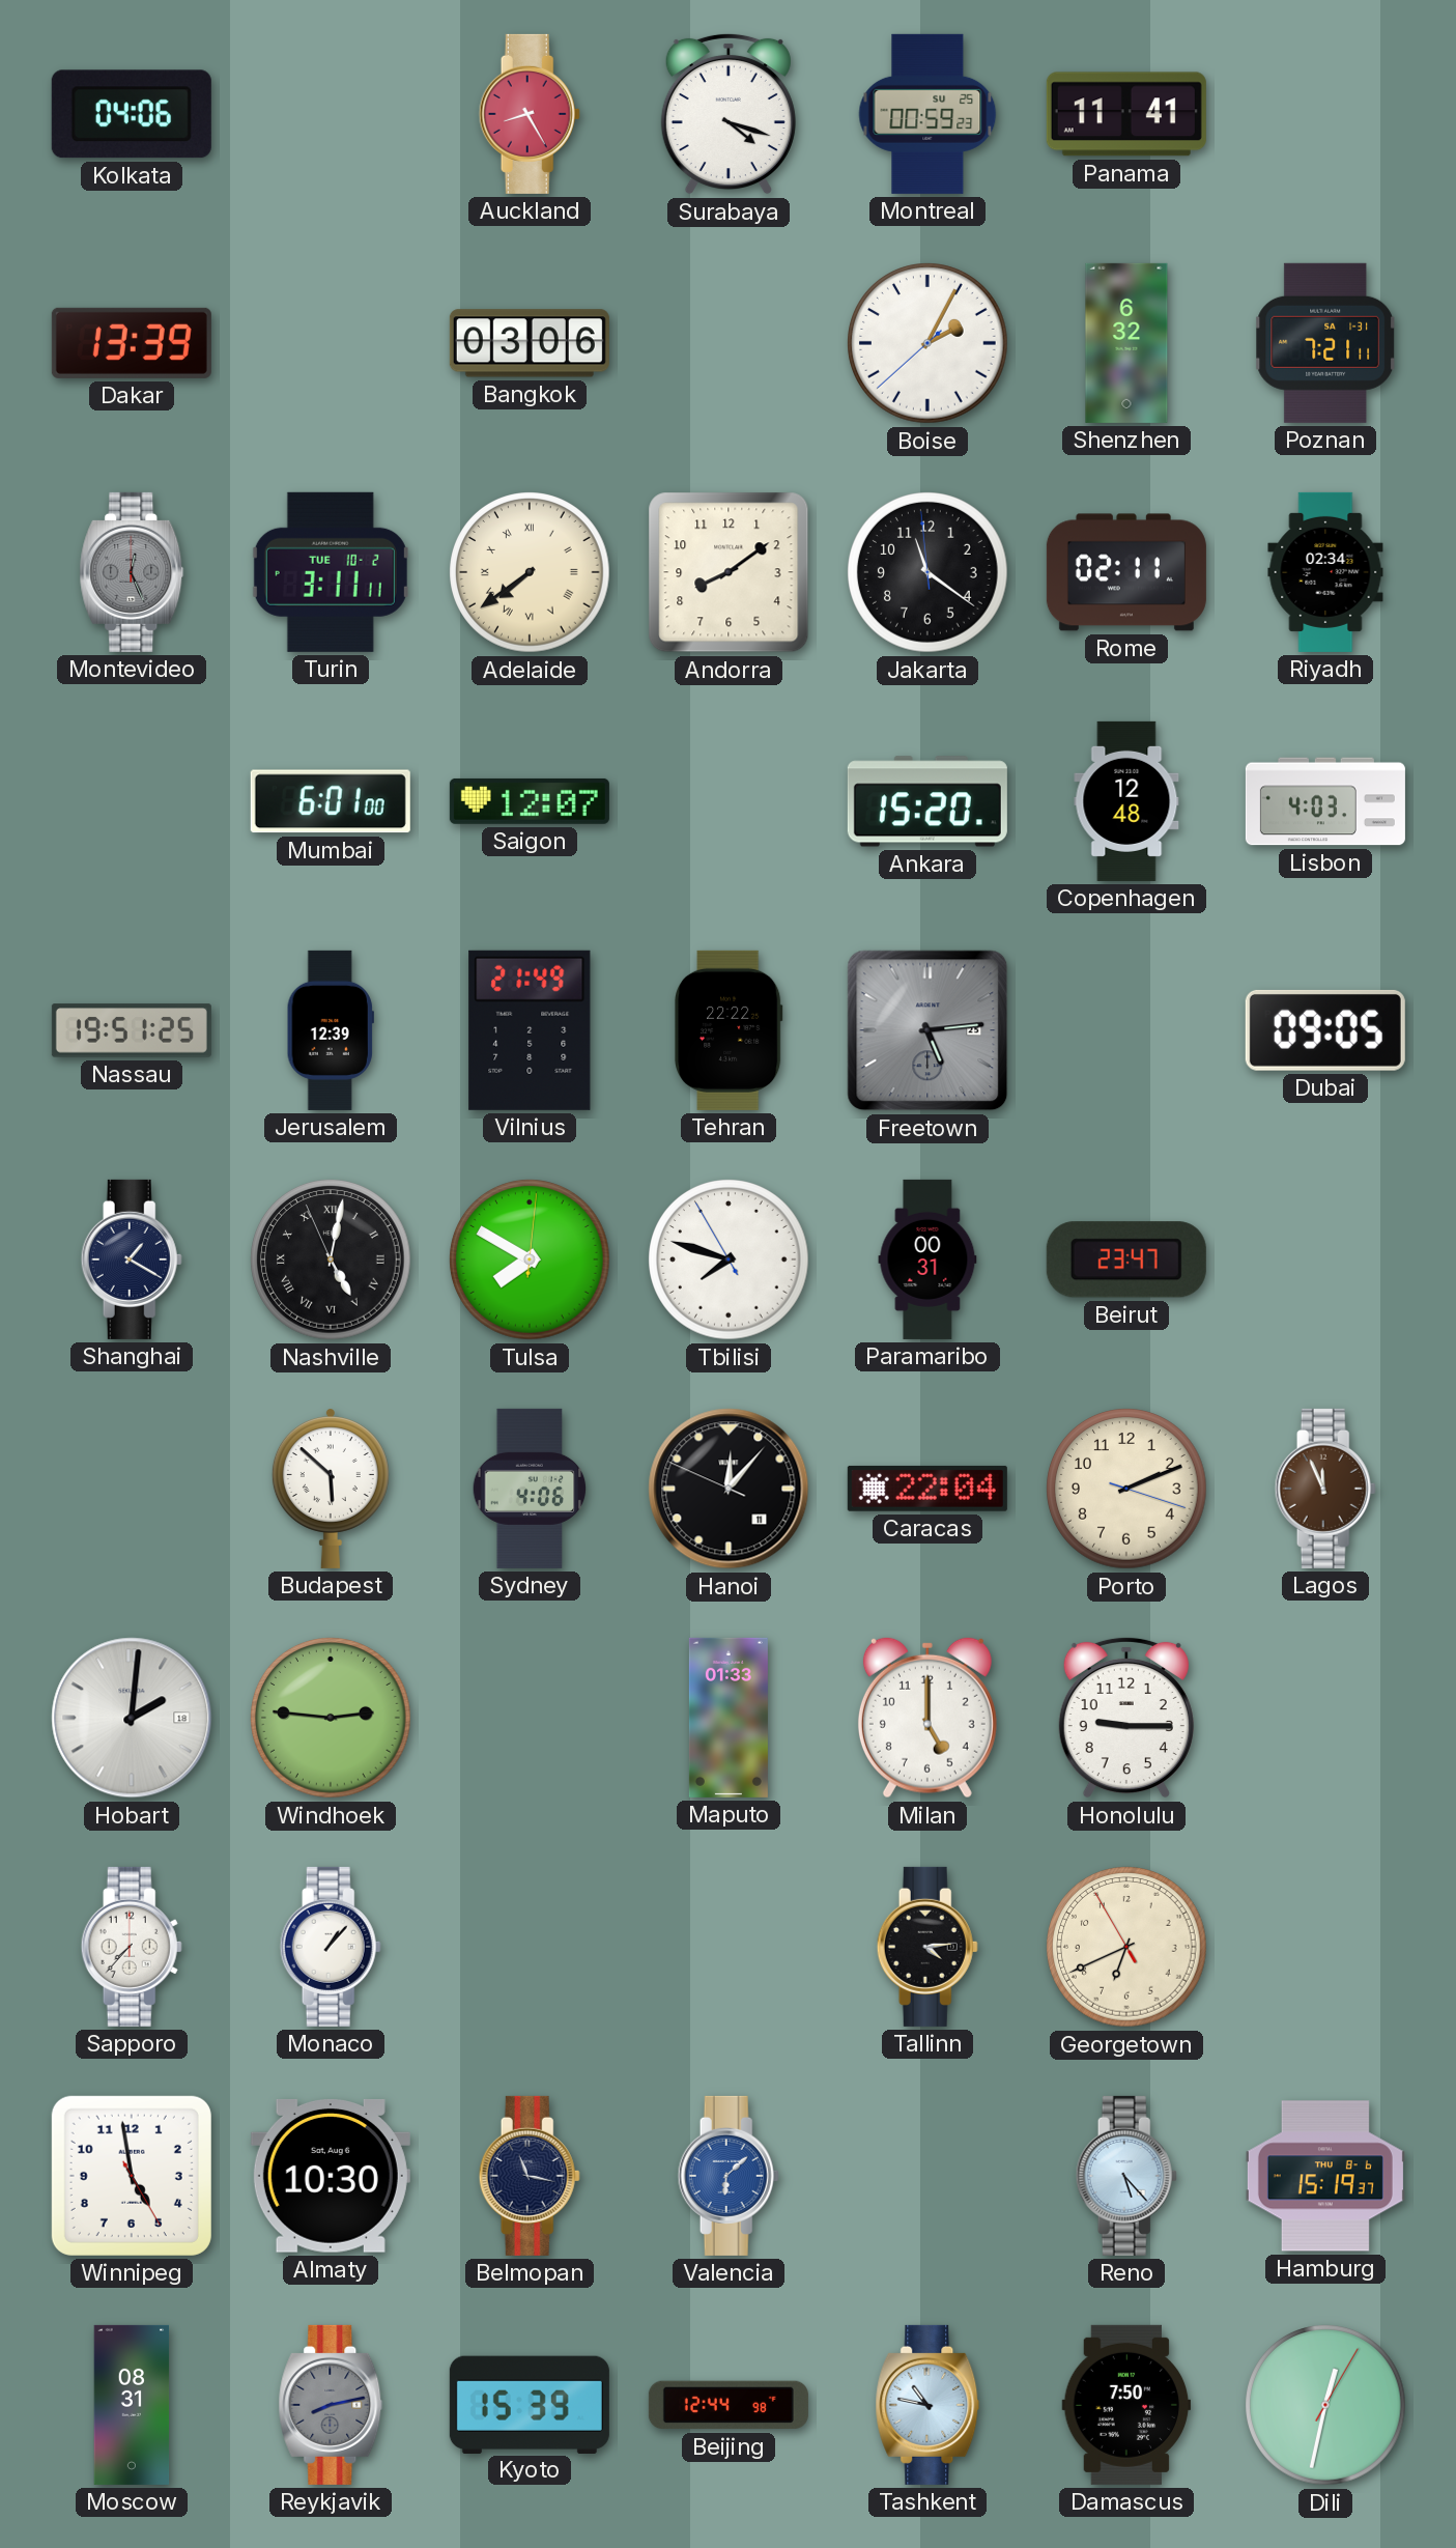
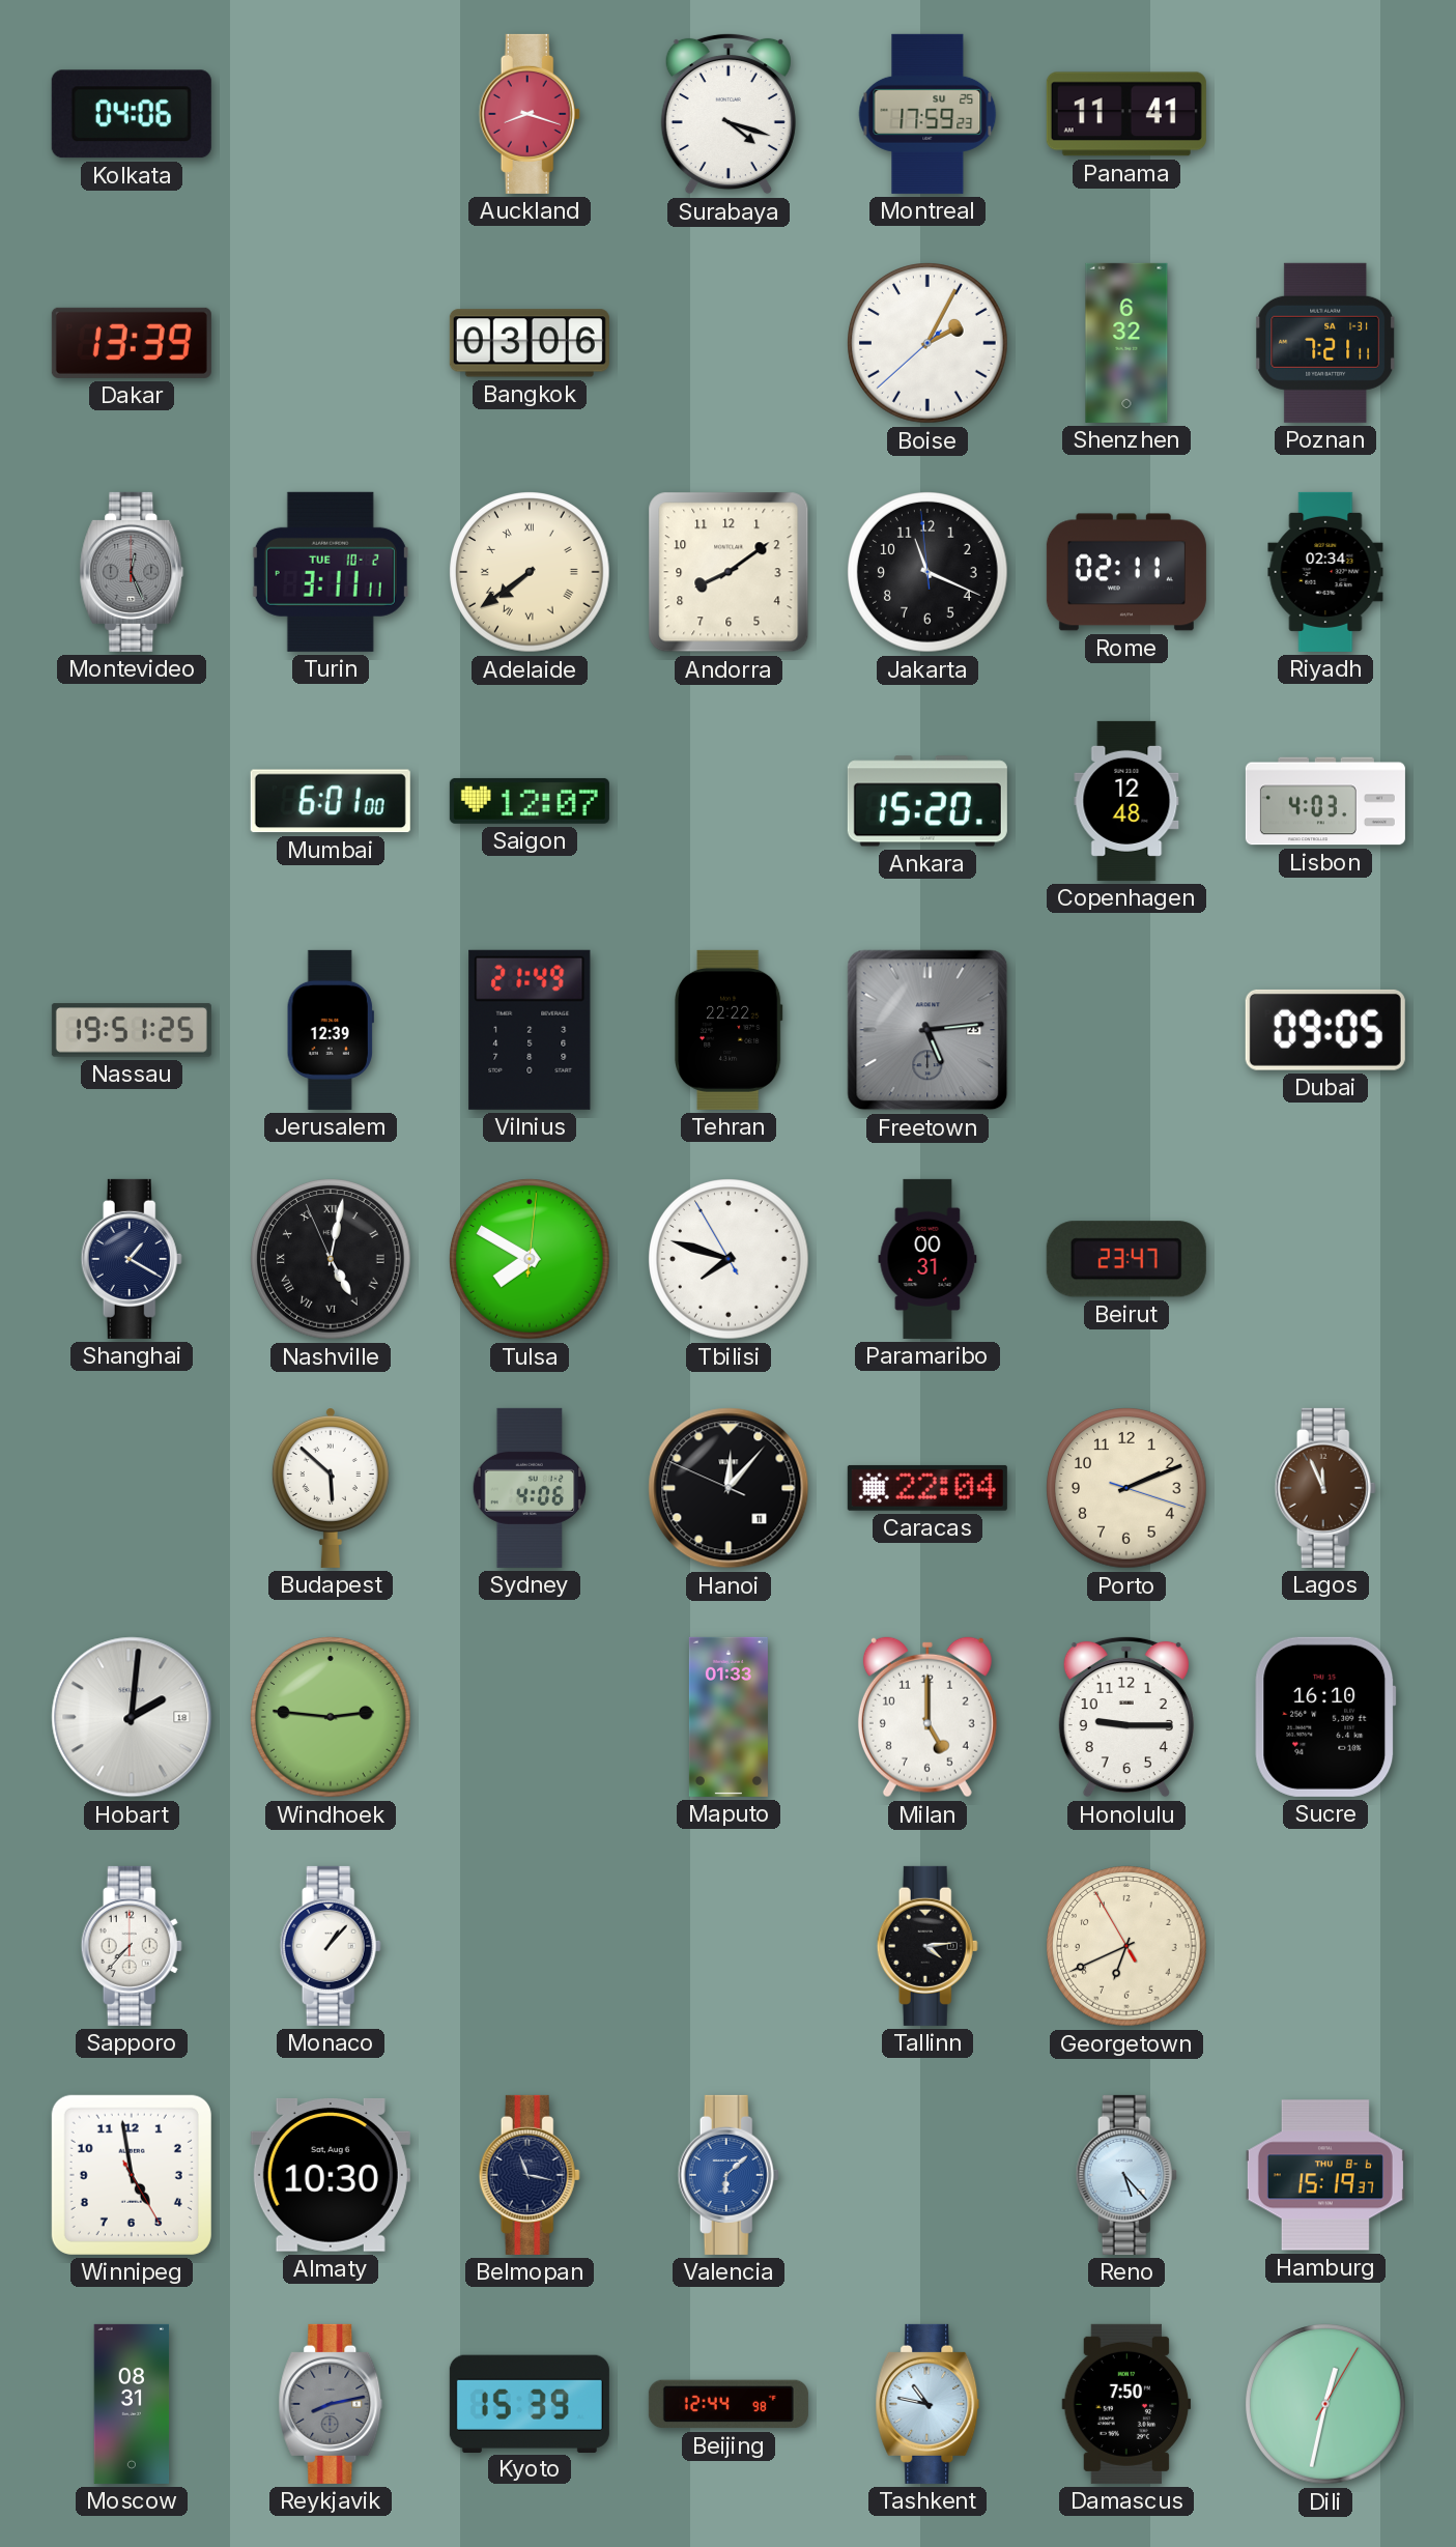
Auckland: 8:25 -> 8:18 (530, 114)
Montreal: 00:59 -> 17:59 (927, 114)
Jakarta: 11:20 -> 11:18 (927, 572)
Sucre: none -> 16:10 (1325, 1717)
